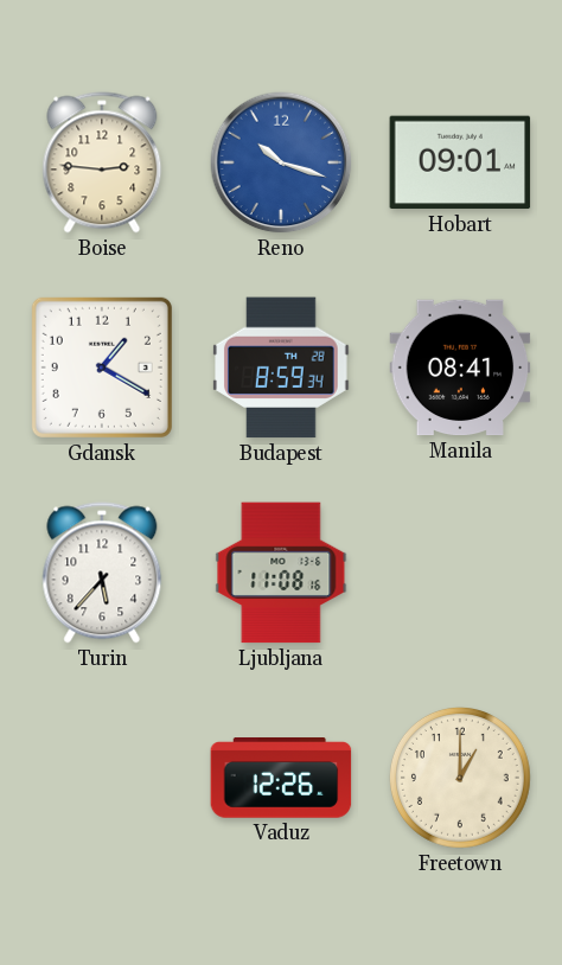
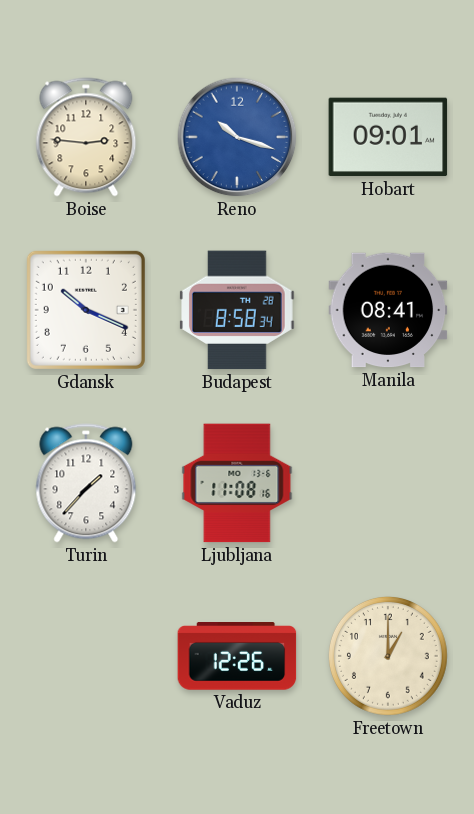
Gdansk: 1:20 -> 10:19 (86, 310)
Budapest: 8:59 -> 8:58 (238, 310)
Turin: 5:37 -> 1:37 (86, 483)
